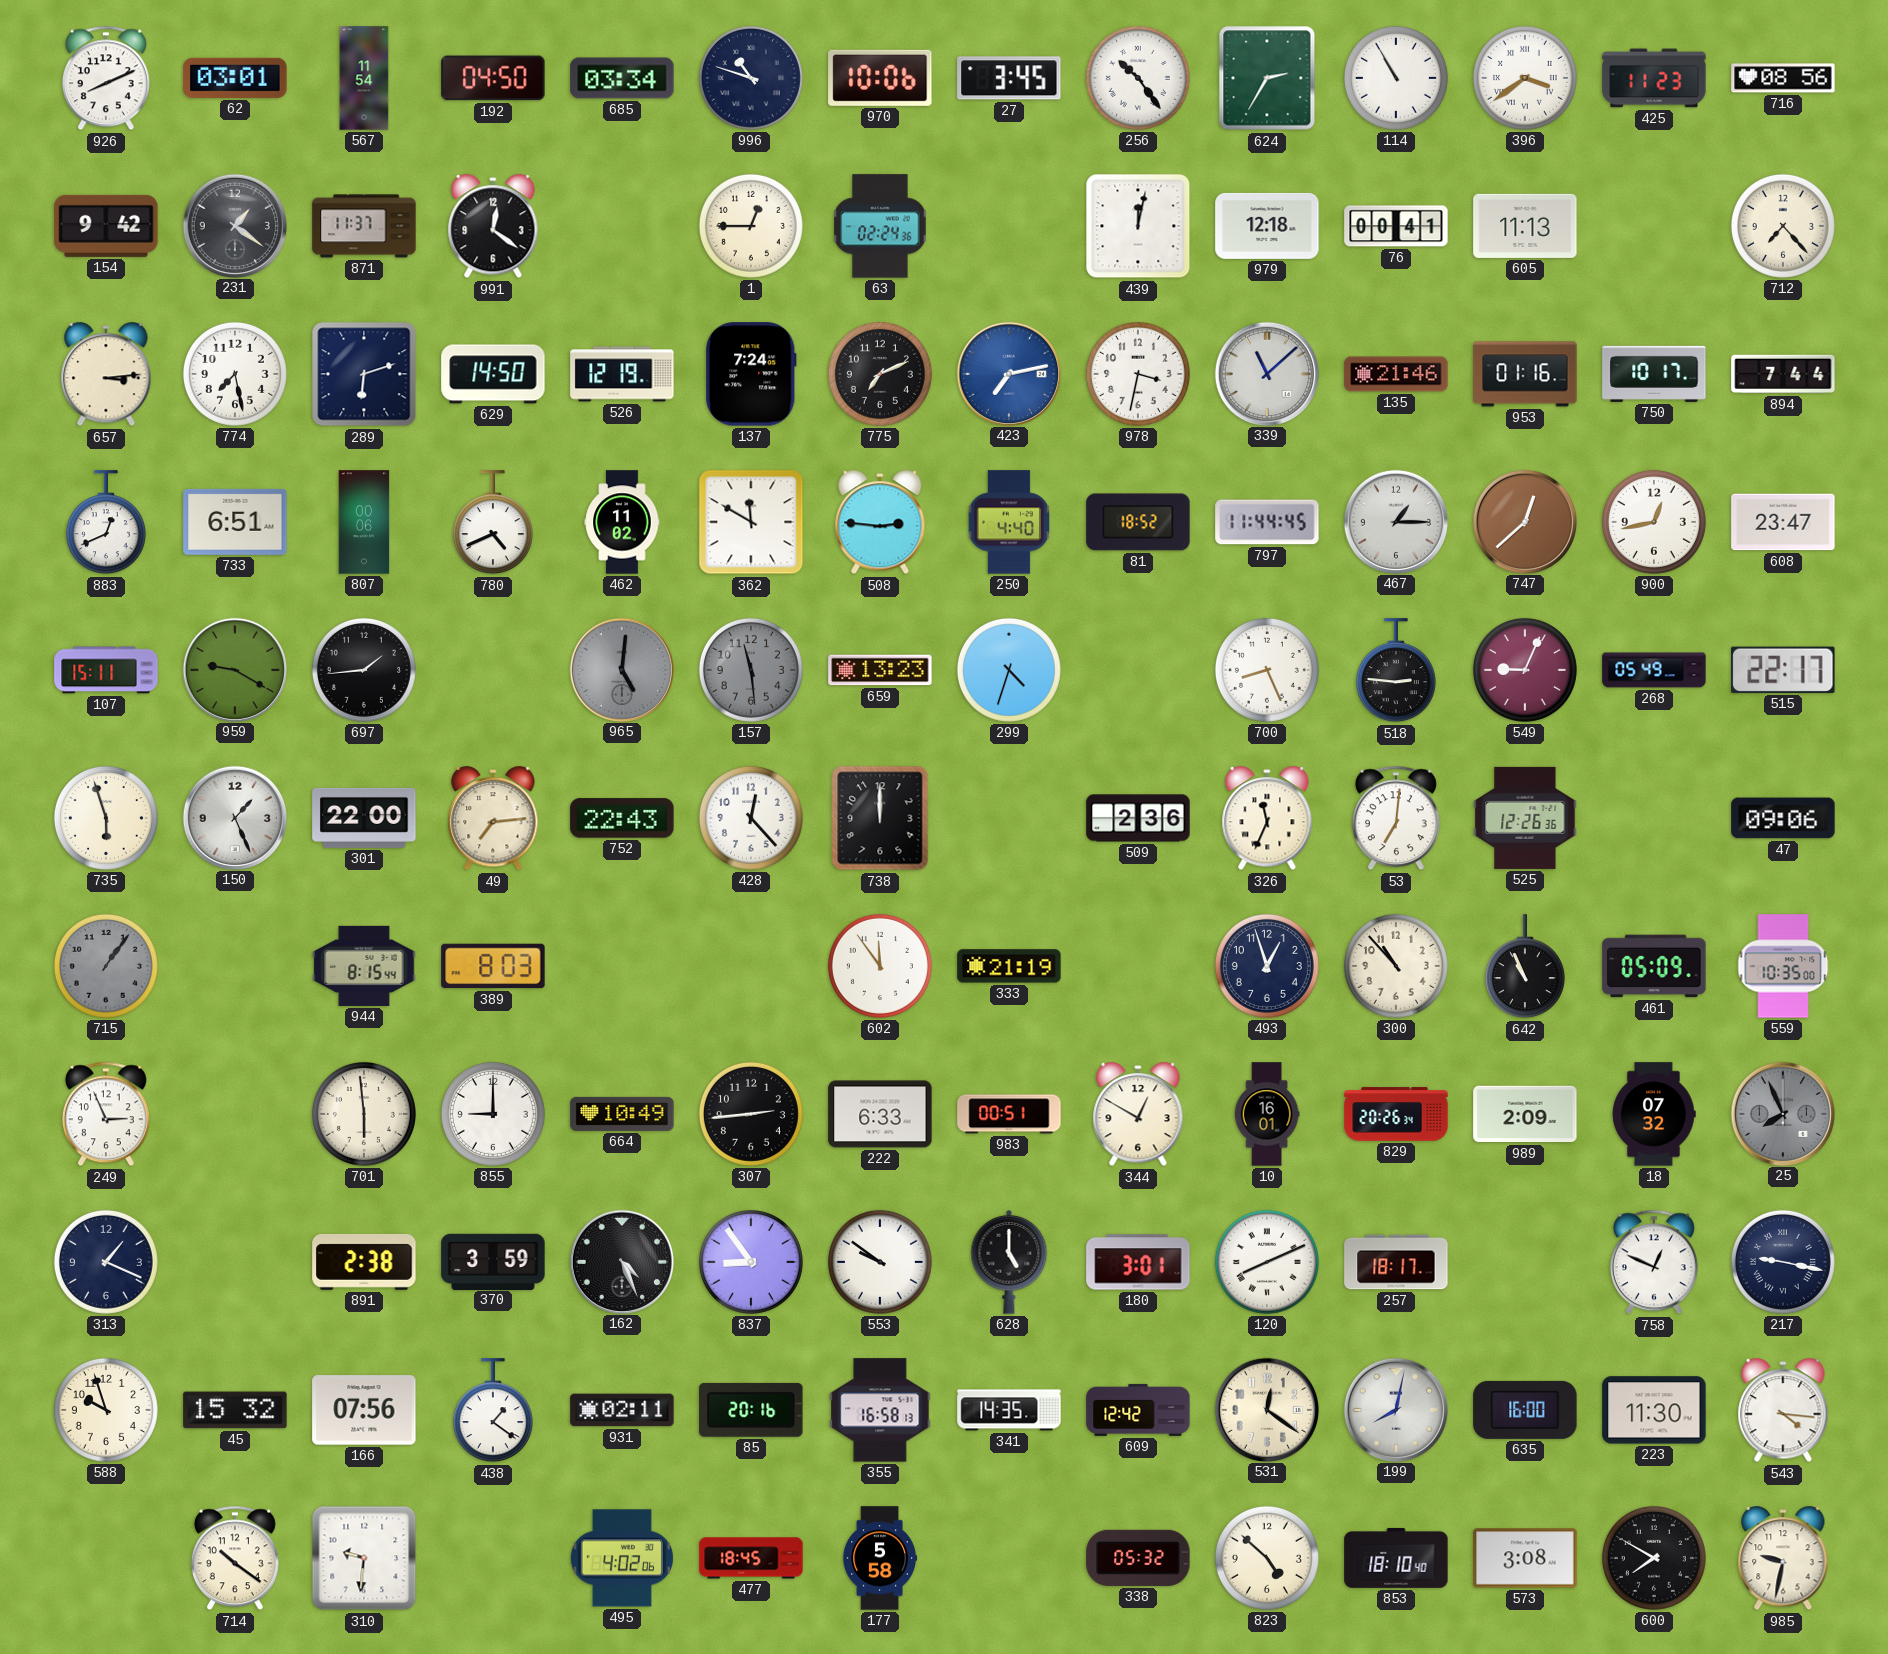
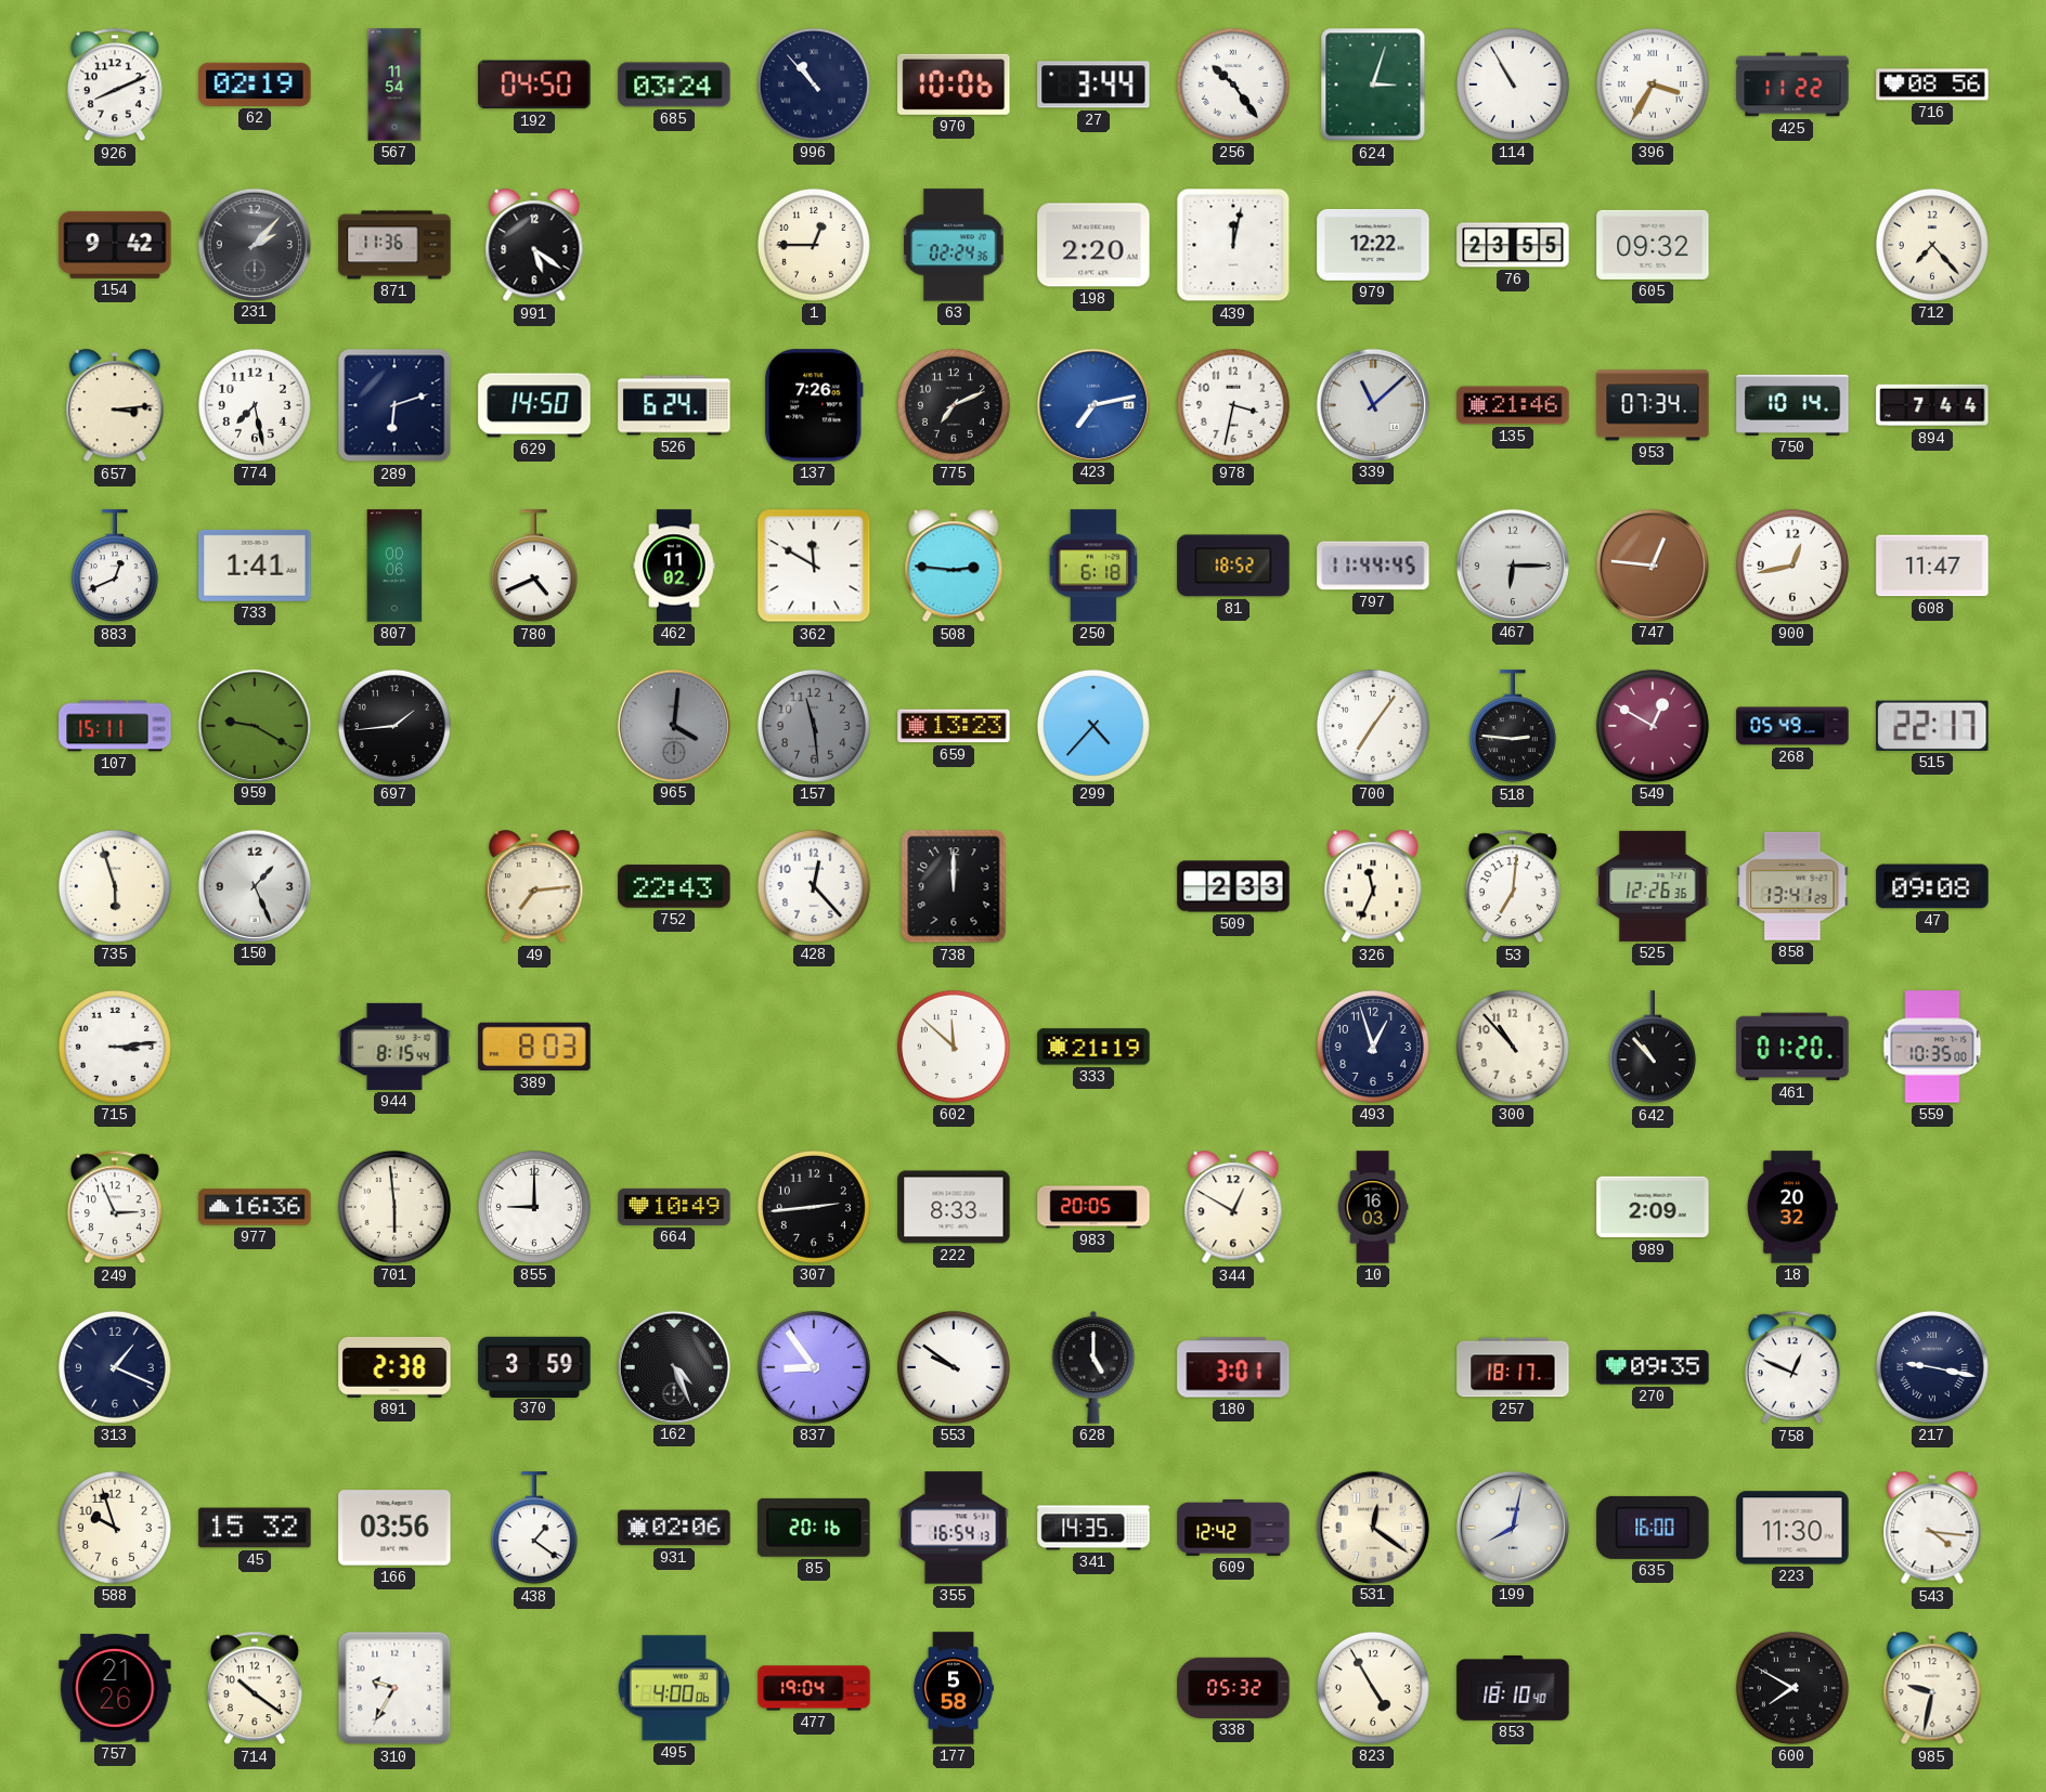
62: 03:01 -> 02:19 (255, 85)
685: 03:34 -> 03:24 (674, 85)
996: 10:48 -> 10:53 (814, 85)
27: 3:45 -> 3:44 (1093, 85)
624: 2:35 -> 3:03 (1373, 85)
396: 3:39 -> 3:35 (1653, 85)
425: 11:23 -> 11:22 (1792, 85)
231: 1:21 -> 2:07 (254, 244)
871: 11:37 -> 11:36 (394, 245)
991: 12:21 -> 5:21 (534, 246)
198: none -> 2:20 (1093, 245)
979: 12:18 -> 12:22 (1373, 245)
76: 00:41 -> 23:55 (1513, 245)
605: 11:13 -> 09:32 (1653, 245)
526: 12:19 -> 6:24 (674, 405)
137: 7:24 -> 7:26 (814, 405)
953: 01:16 -> 07:34 (1653, 405)
750: 10:17 -> 10:14 (1792, 405)
733: 6:51 -> 1:41 (255, 566)
250: 4:40 -> 6:18 (1092, 566)
467: 1:15 -> 6:15 (1512, 564)
747: 12:38 -> 12:46 (1652, 564)
608: 23:47 -> 11:47 (1932, 566)
965: 5:01 -> 4:01 (673, 725)
299: 4:33 -> 4:37 (1093, 726)
700: 8:26 -> 7:06 (1373, 726)
549: 9:04 -> 12:50 (1653, 726)
301: 22:00 -> none (364, 818)
509: 2:36 -> 2:33 (1233, 886)
858: none -> 13:41 (1792, 886)
47: 09:06 -> 09:08 (1932, 886)
715: 1:06 -> 3:14 (115, 1047)
715 dial: grey -> white (115, 1047)
602: 11:54 -> 11:52 (954, 1047)
642: 10:56 -> 10:53 (1653, 1048)
461: 05:09 -> 01:20 (1792, 1047)
977: none -> 16:36 (255, 1207)
222: 6:33 -> 8:33 (954, 1207)
983: 00:51 -> 20:05 (1093, 1207)
10: 16:01 -> 16:03 (1373, 1207)
829: 20:26 -> none (1396, 1114)
18: 07:32 -> 20:32 (1792, 1207)
25: 7:56 -> none (1782, 1113)
120: 8:11 -> none (1267, 1262)
270: none -> 09:35 (1653, 1367)
166: 07:56 -> 03:56 (394, 1528)
931: 02:11 -> 02:06 (674, 1528)
355: 16:58 -> 16:54 (954, 1528)
757: none -> 21:26 (115, 1688)
310: 9:31 -> 9:35 (394, 1688)
495: 4:02 -> 4:00 (674, 1688)
477: 18:45 -> 19:04 (814, 1688)
823: 4:52 -> 4:55 (1373, 1688)
573: 3:08 -> none (1525, 1558)
